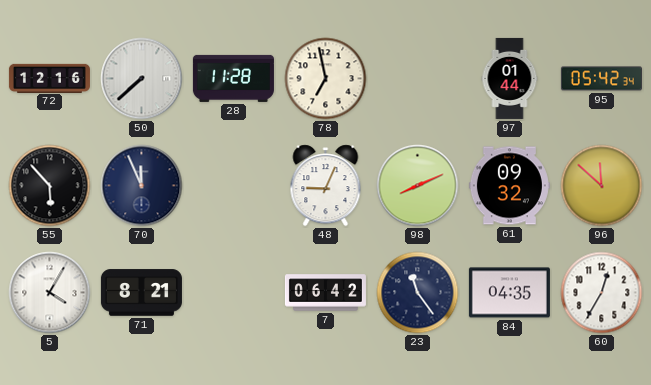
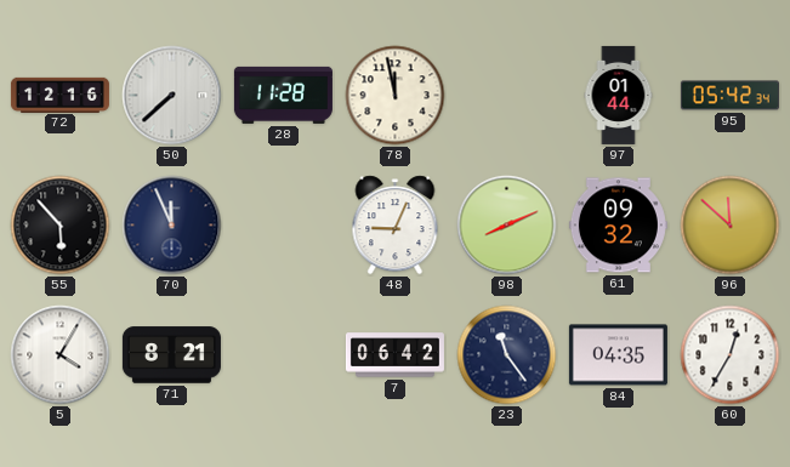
78: 6:58 -> 11:58 (396, 96)
